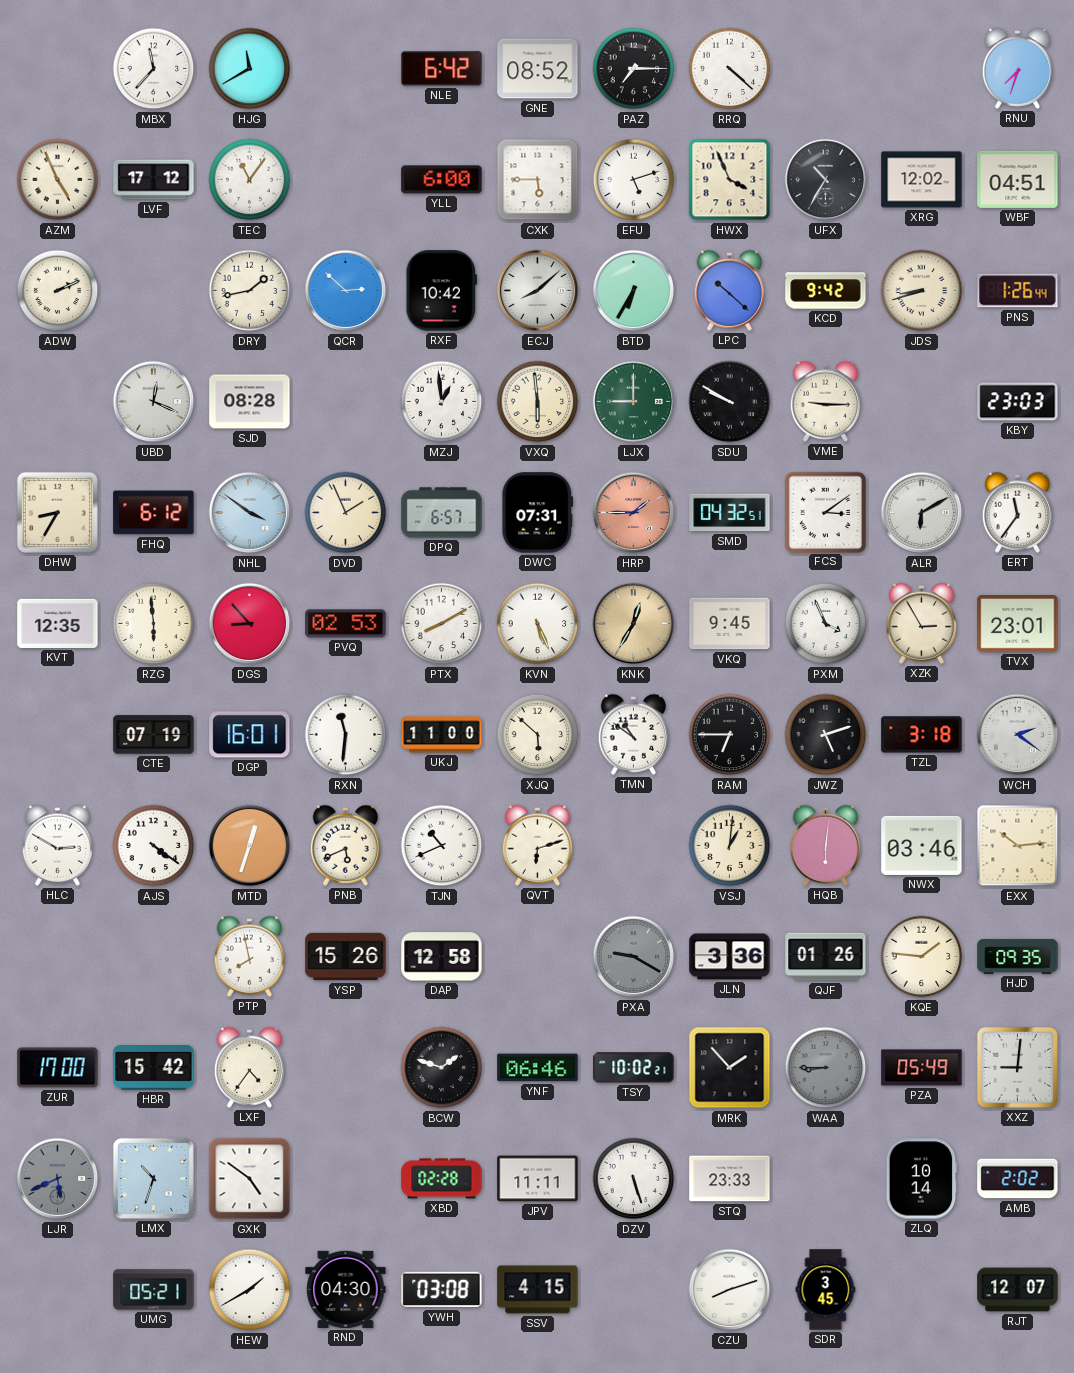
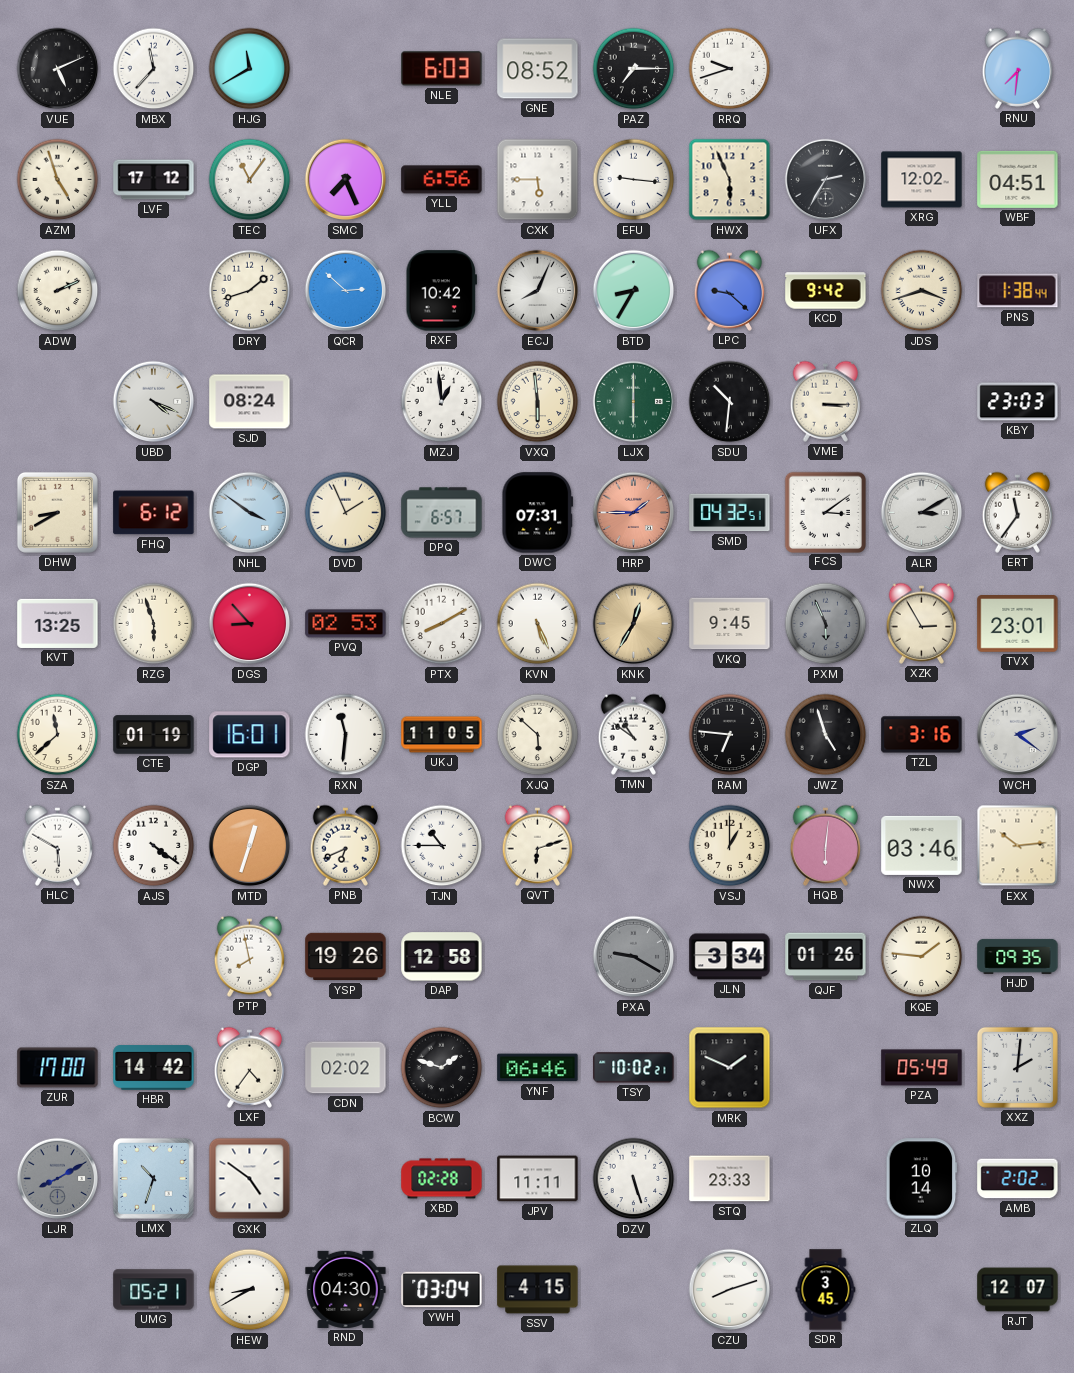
VUE: none -> 5:11 (58, 69)
NLE: 6:42 -> 6:03 (442, 69)
RRQ: 4:22 -> 9:42 (730, 69)
RNU: 7:33 -> 7:31 (1018, 68)
AZM: 4:56 -> 4:57 (58, 180)
SMC: none -> 7:26 (346, 180)
YLL: 6:00 -> 6:56 (442, 180)
EFU: 5:12 -> 9:16 (634, 180)
HWX: 3:56 -> 5:56 (730, 180)
UFX: 10:35 -> 2:35 (826, 180)
DRY: 1:43 -> 1:42 (250, 291)
ECJ: 8:08 -> 8:04 (538, 291)
BTD: 6:35 -> 8:35 (634, 291)
LPC: 10:22 -> 9:22 (730, 290)
JDS: 8:42 -> 3:42 (922, 291)
PNS: 1:26 -> 1:38 (1018, 291)
UBD: 12:19 -> 4:19 (154, 402)
SJD: 08:28 -> 08:24 (250, 402)
LJX: 9:00 -> 6:00 (634, 402)
SDU: 9:50 -> 10:31 (730, 402)
VME: 9:15 -> 3:15 (826, 401)
DHW: 8:35 -> 8:40 (57, 512)
ALR: 6:10 -> 3:10 (922, 513)
KVT: 12:35 -> 13:25 (58, 623)
RZG: 5:59 -> 5:57 (154, 624)
PXM: 3:56 -> 5:56 (826, 624)
PXM dial: white -> grey (826, 624)
SZA: none -> 11:38 (58, 735)
CTE: 07:19 -> 01:19 (154, 735)
UKJ: 11:00 -> 11:05 (442, 735)
RAM: 6:45 -> 6:46 (730, 735)
JWZ: 5:12 -> 4:57 (826, 735)
TZL: 3:18 -> 3:16 (922, 735)
HLC: 2:50 -> 5:50 (58, 845)
PNB: 5:41 -> 6:41 (346, 845)
TJN: 10:41 -> 10:45 (442, 846)
VSJ: 1:01 -> 1:00 (730, 846)
YSP: 15:26 -> 19:26 (346, 957)
JLN: 3:36 -> 3:34 (730, 957)
HBR: 15:42 -> 14:42 (154, 1068)
CDN: none -> 02:02 (346, 1068)
MRK: 1:53 -> 1:49 (730, 1068)
WAA: 8:45 -> none (826, 1068)
XXZ: 9:01 -> 2:01 (1017, 1067)
LJR: 5:41 -> 8:10 (58, 1179)
HEW: 1:40 -> 8:40 (250, 1290)
YWH: 03:08 -> 03:04 (442, 1290)
